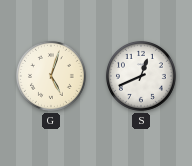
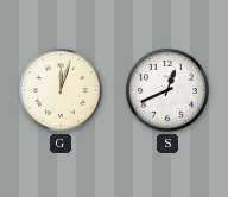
G: 5:03 -> 12:03 (61, 90)
